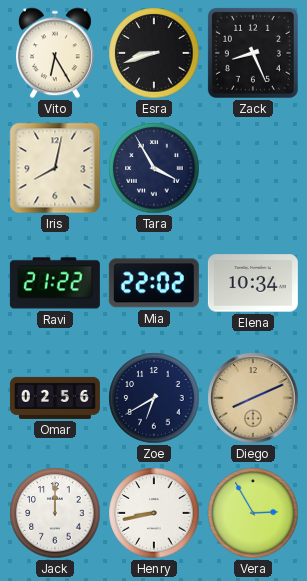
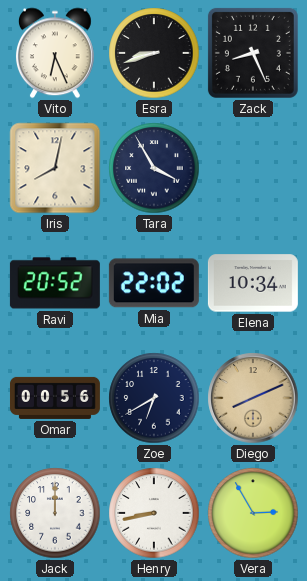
Vito: 6:25 -> 6:26 (55, 53)
Ravi: 21:22 -> 20:52 (55, 283)
Omar: 02:56 -> 00:56 (55, 398)
